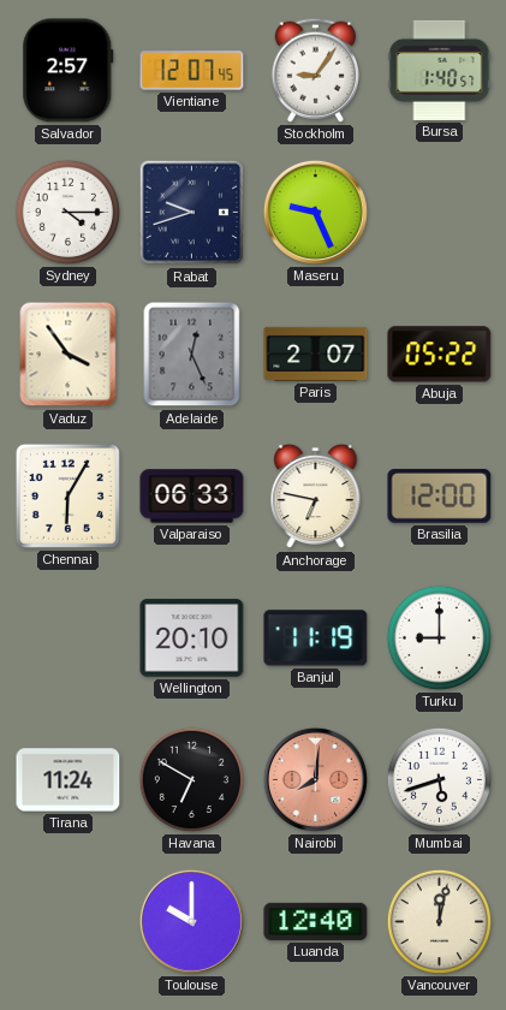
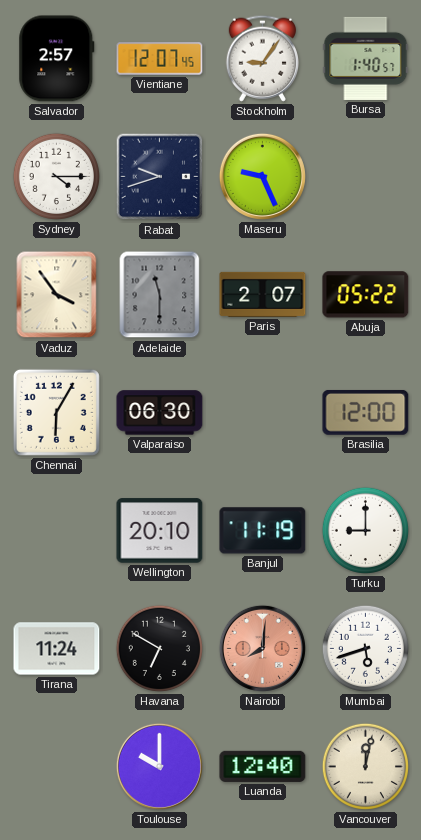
Adelaide: 12:26 -> 11:30 (160, 295)
Valparaiso: 06:33 -> 06:30 (160, 413)
Anchorage: 6:47 -> none (316, 497)
